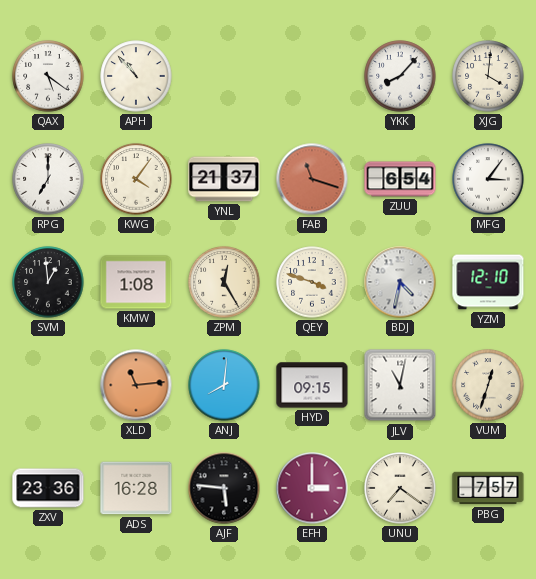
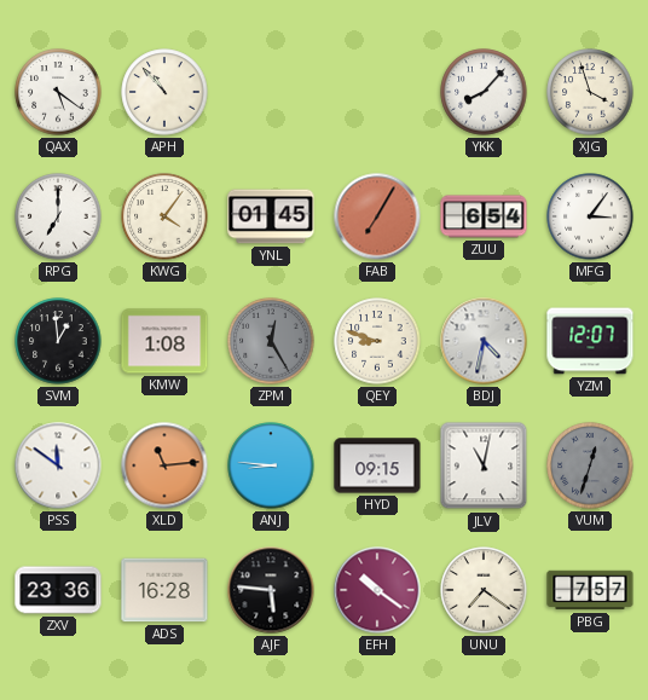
XJG: 4:01 -> 3:57 (590, 92)
YNL: 21:37 -> 01:45 (271, 216)
FAB: 11:18 -> 7:05 (377, 216)
ZPM dial: cream -> grey (271, 341)
QEY: 3:48 -> 8:48 (377, 341)
YZM: 12:10 -> 12:07 (590, 341)
PSS: none -> 11:51 (58, 465)
ANJ: 8:01 -> 8:46 (271, 465)
VUM dial: cream -> grey (590, 465)
EFH: 3:00 -> 10:21 (377, 590)
